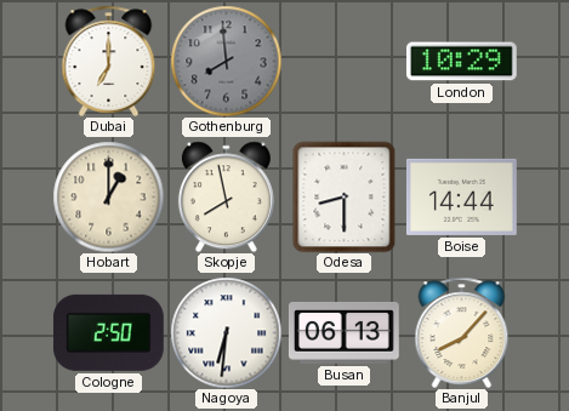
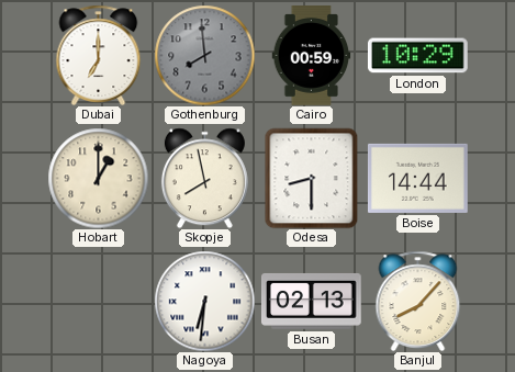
Cairo: none -> 00:59 (312, 56)
Cologne: 2:50 -> none (108, 332)
Busan: 06:13 -> 02:13 (311, 301)
